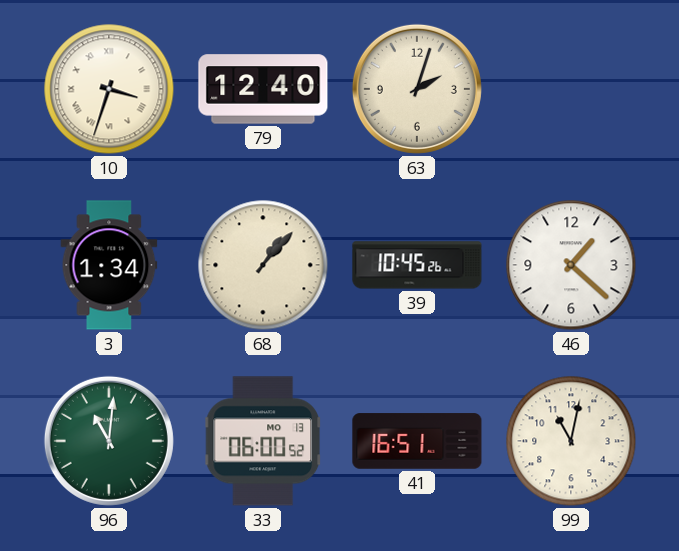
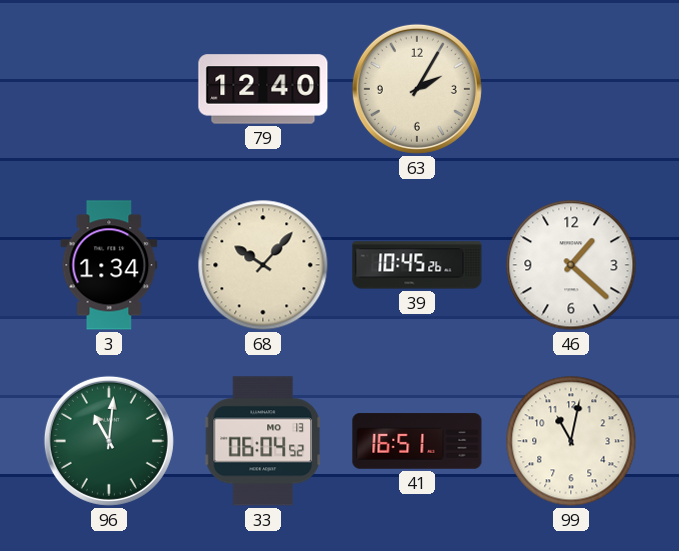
10: 3:33 -> none (109, 89)
63: 2:03 -> 2:05 (417, 89)
68: 1:07 -> 10:07 (263, 265)
33: 06:00 -> 06:04 (263, 441)
